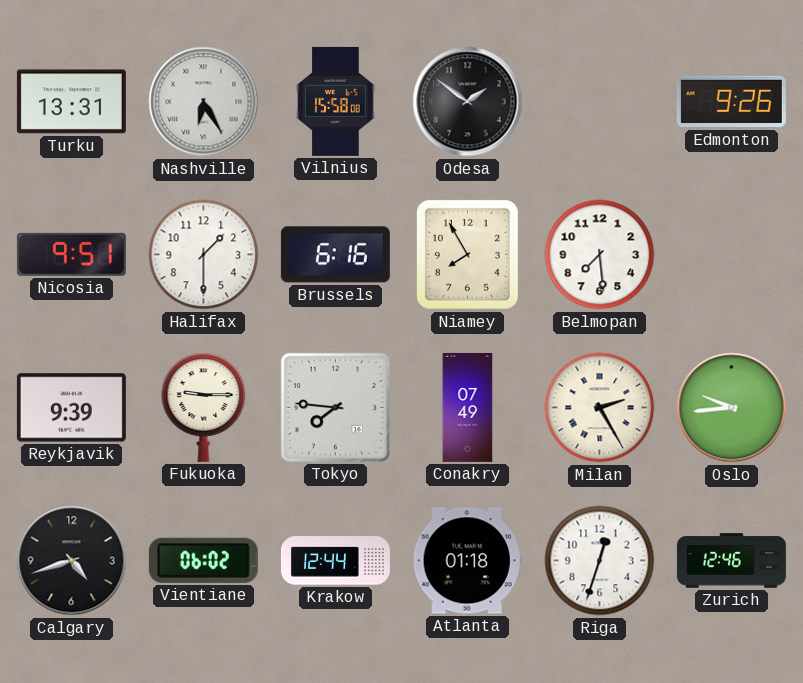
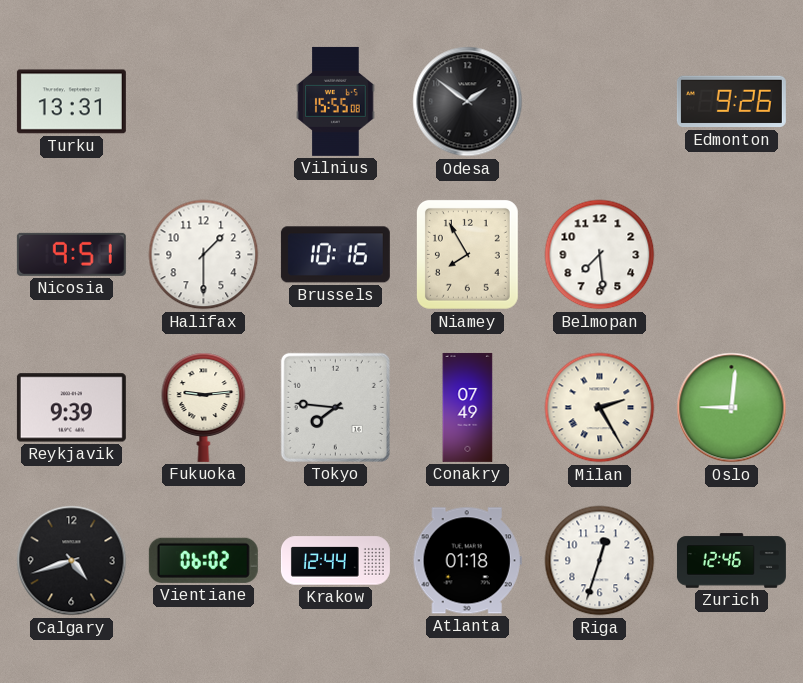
Nashville: 6:25 -> none (204, 102)
Vilnius: 15:58 -> 15:55 (336, 101)
Brussels: 6:16 -> 10:16 (335, 255)
Fukuoka: 9:15 -> 9:14 (204, 407)
Oslo: 9:44 -> 9:01 (732, 408)
